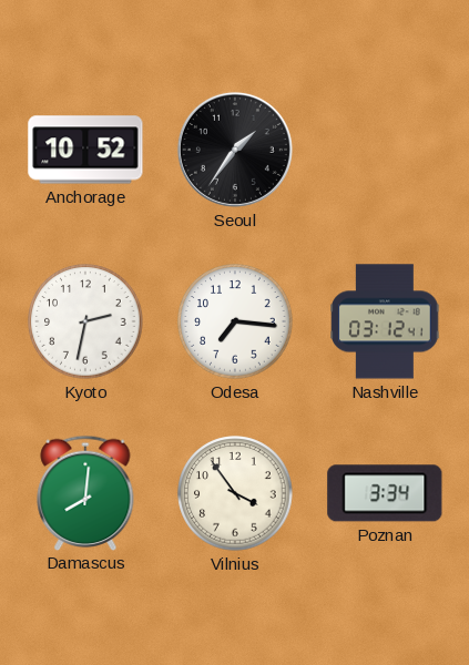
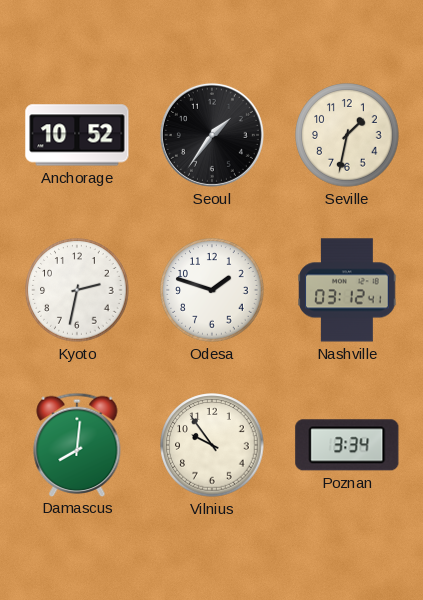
Seville: none -> 1:32 (347, 135)
Odesa: 7:16 -> 1:48 (212, 290)
Vilnius: 3:54 -> 9:54 (212, 445)
